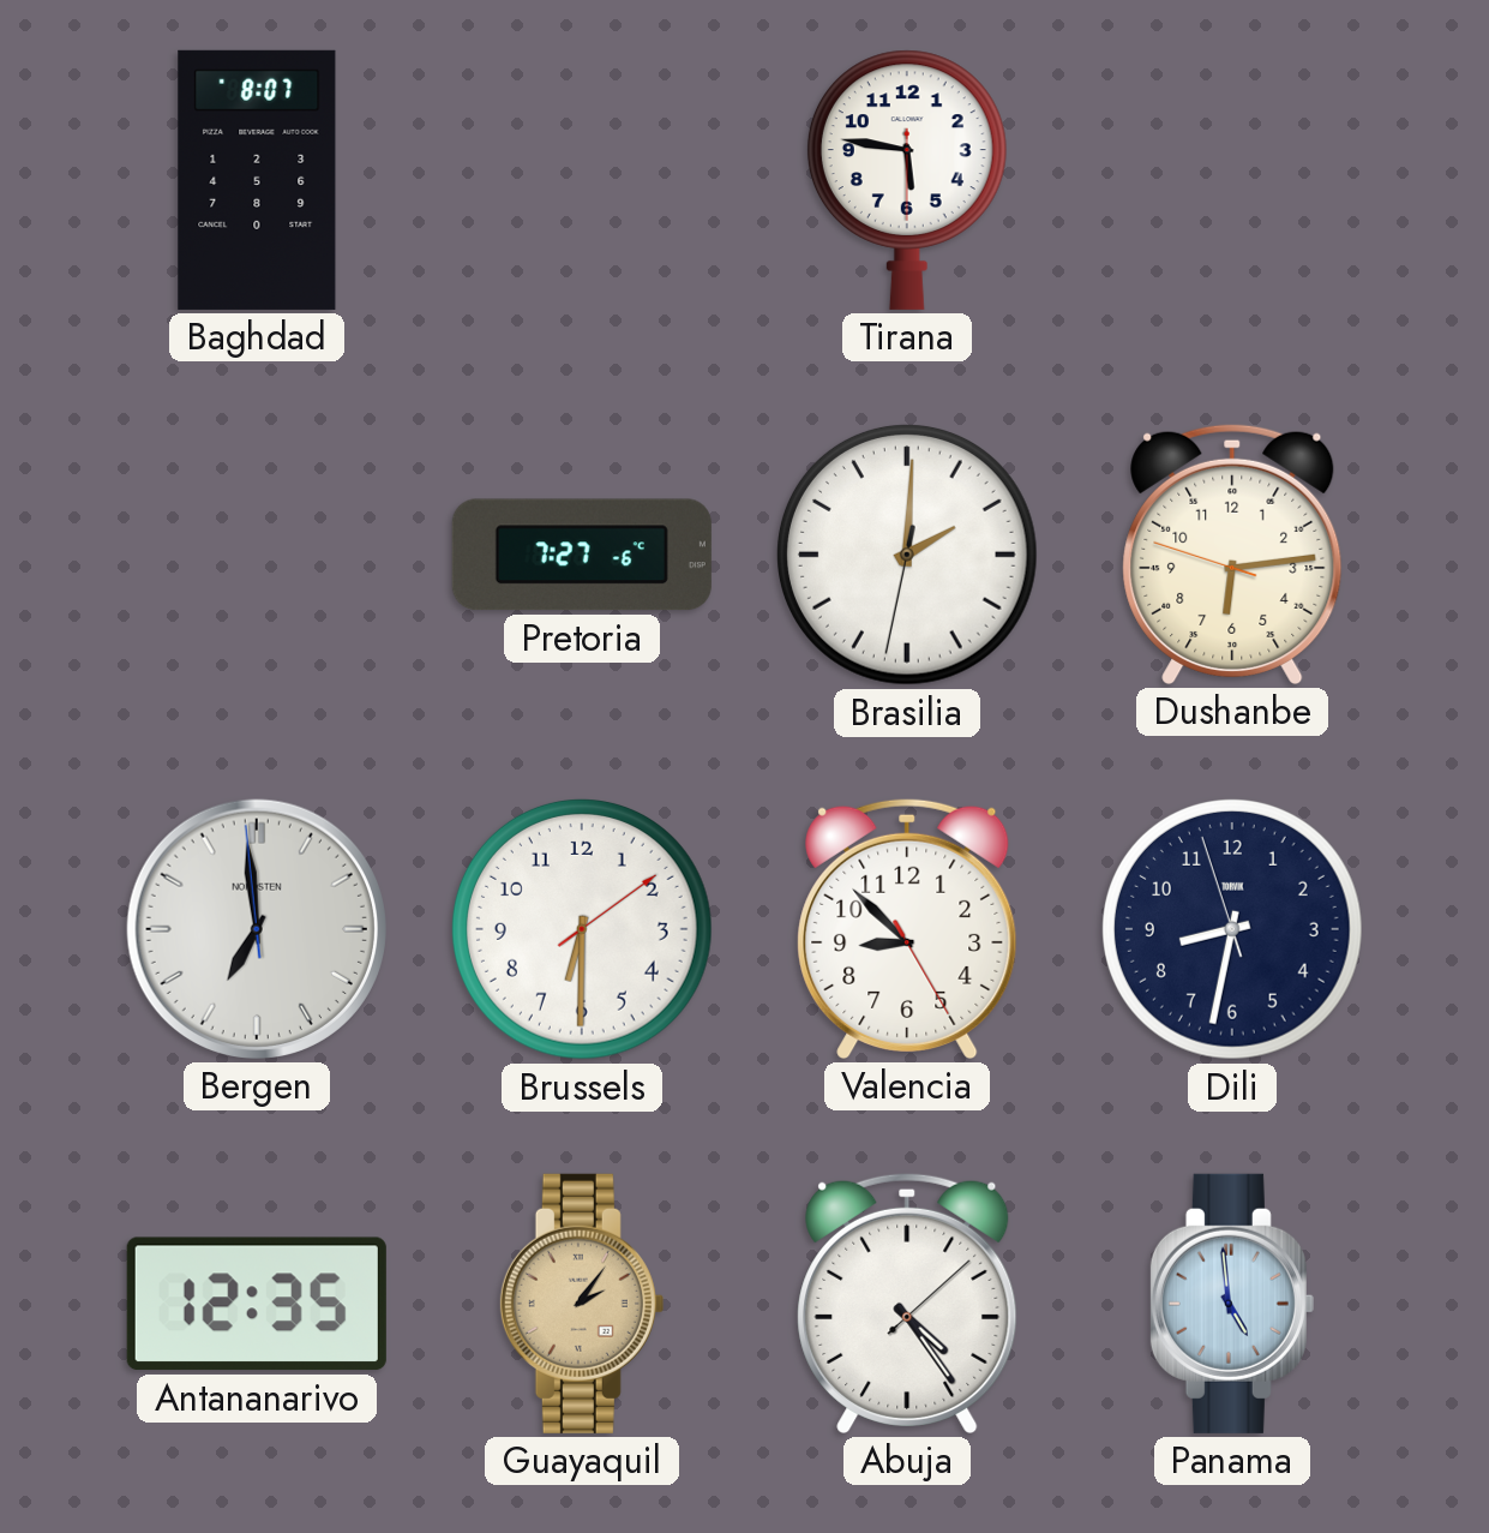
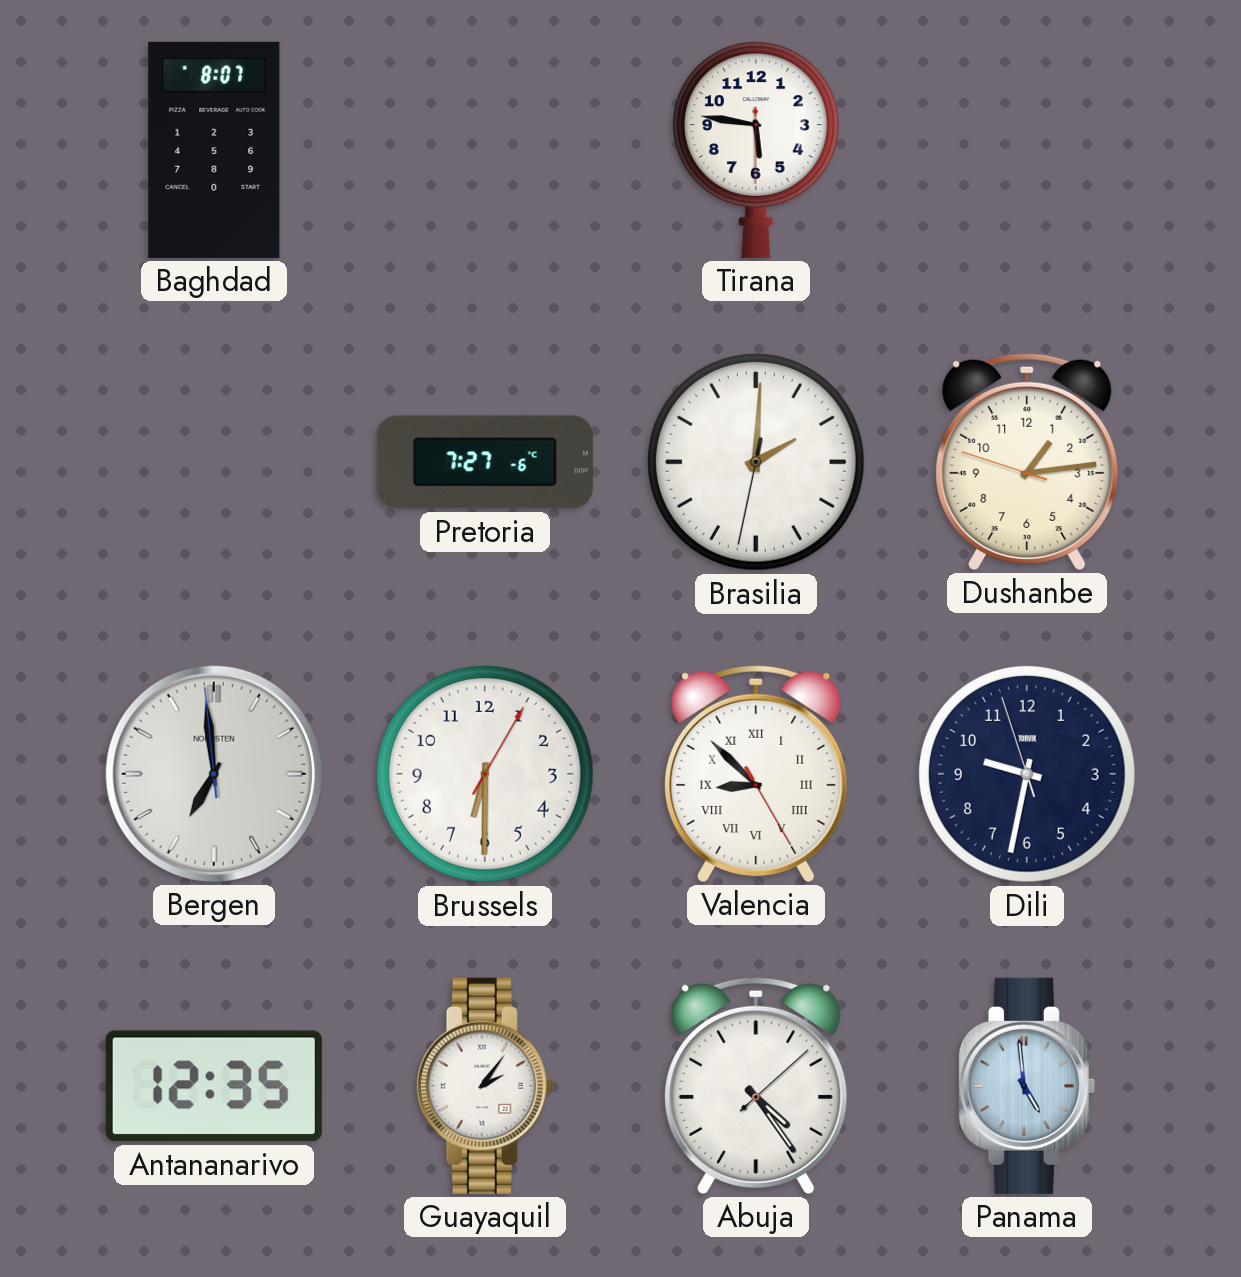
Dushanbe: 6:13 -> 1:13 (1027, 461)
Brussels: 6:30:09 -> 6:30:05 (485, 774)
Valencia numerals: Arabic -> Roman (756, 773)
Dili: 8:31 -> 9:31 (1027, 774)
Guayaquil dial: champagne -> white (485, 1086)
